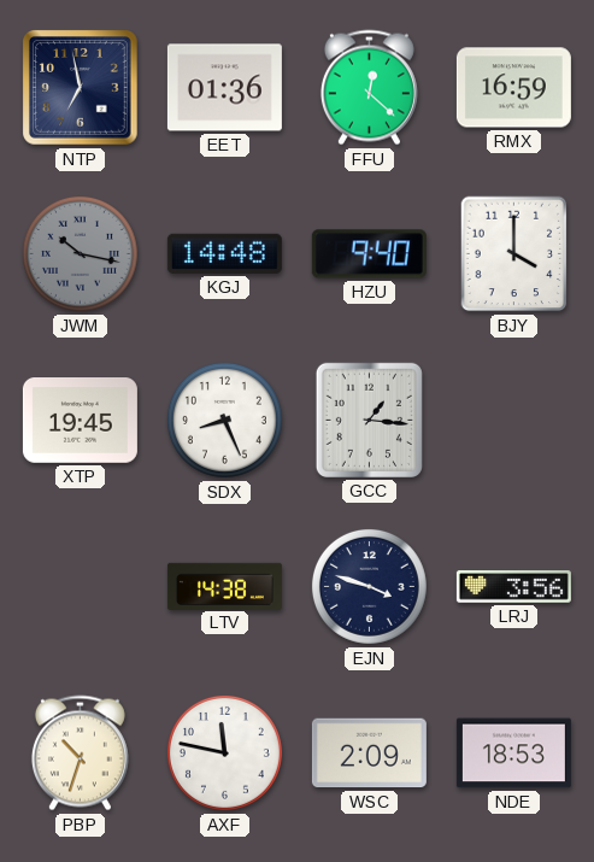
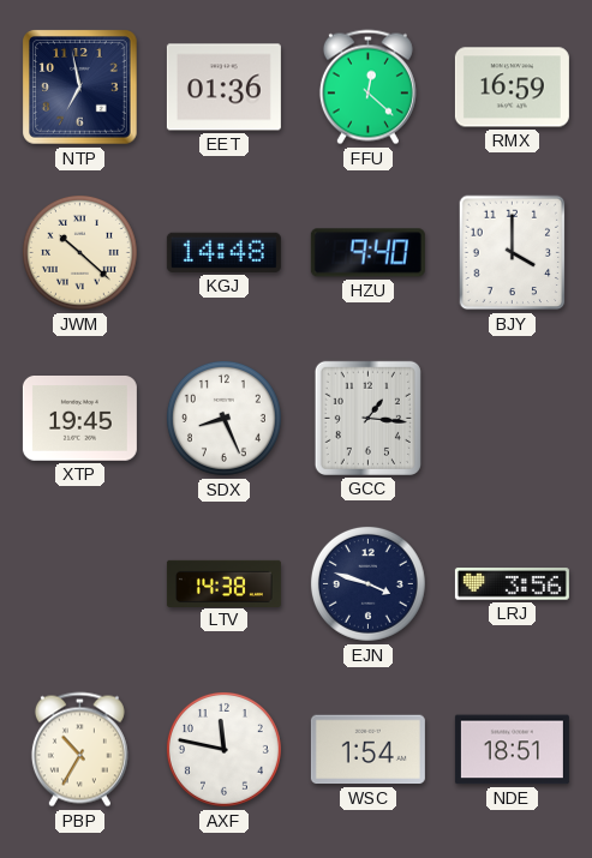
JWM: 10:17 -> 10:22 (79, 252)
JWM dial: grey -> cream (79, 252)
PBP: 10:33 -> 10:35 (79, 750)
WSC: 2:09 -> 1:54 (367, 750)
NDE: 18:53 -> 18:51 (512, 750)
